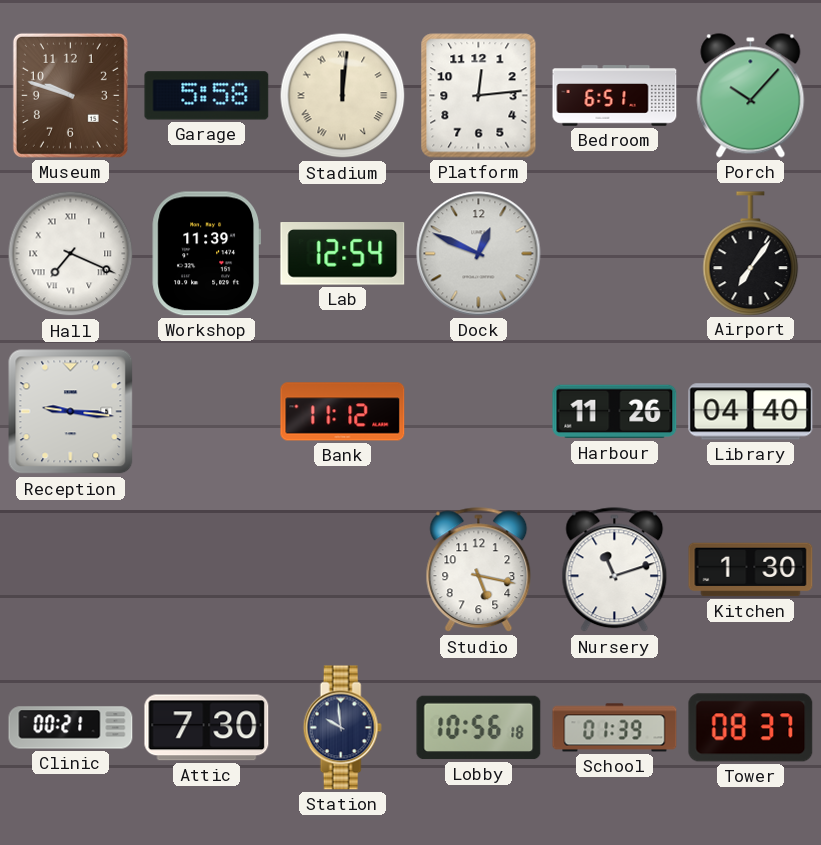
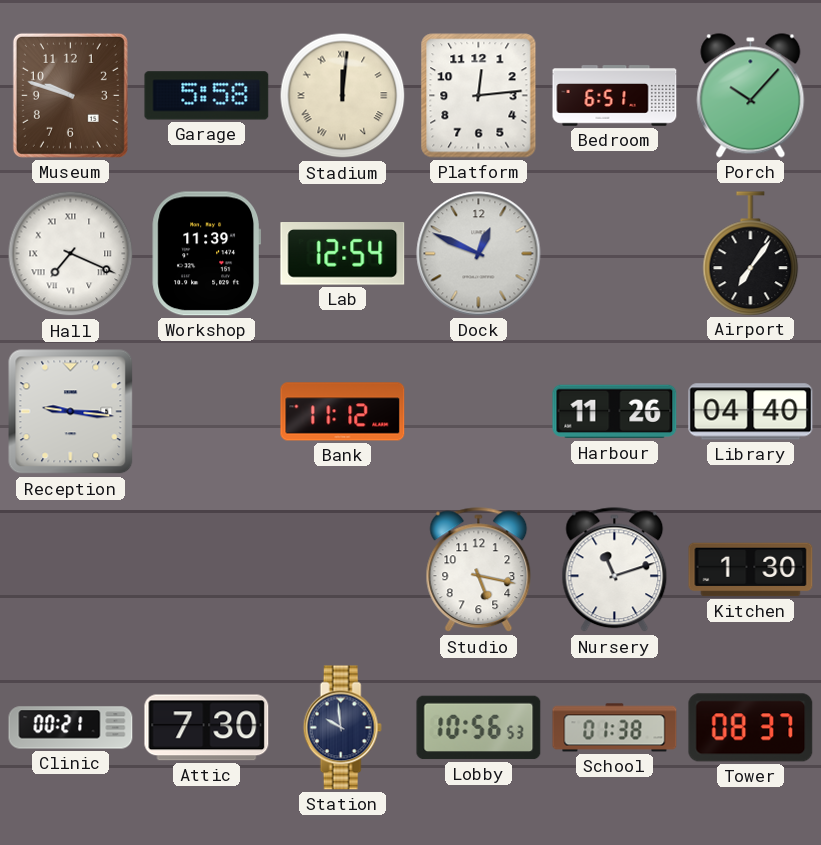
Lobby: 10:56:18 -> 10:56:53 (479, 728)
School: 01:39 -> 01:38 (615, 728)
